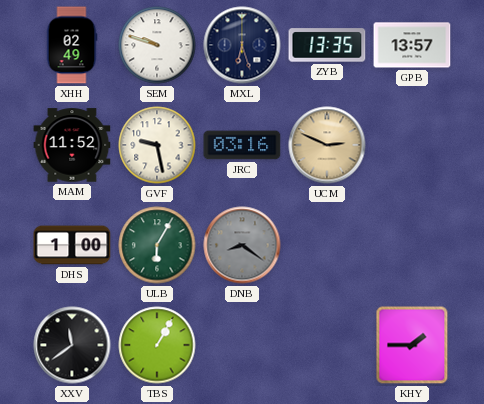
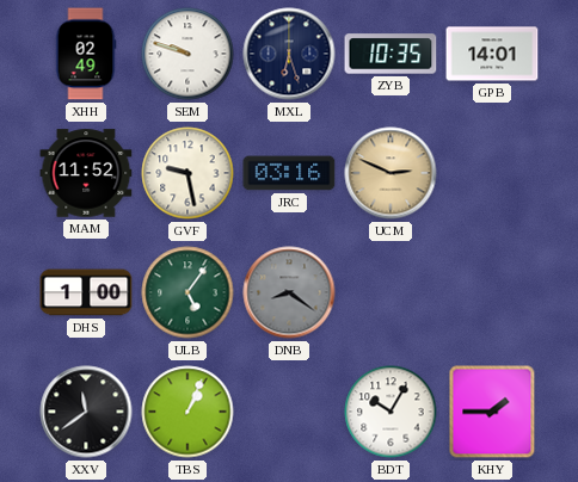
ZYB: 13:35 -> 10:35 (391, 54)
GPB: 13:57 -> 14:01 (492, 54)
ULB: 6:05 -> 5:06 (187, 292)
TBS: 1:05 -> 1:04 (187, 412)
BDT: none -> 10:05 (391, 412)
